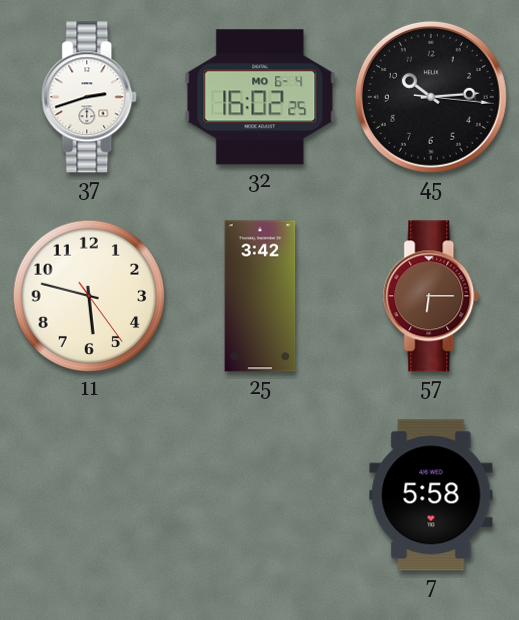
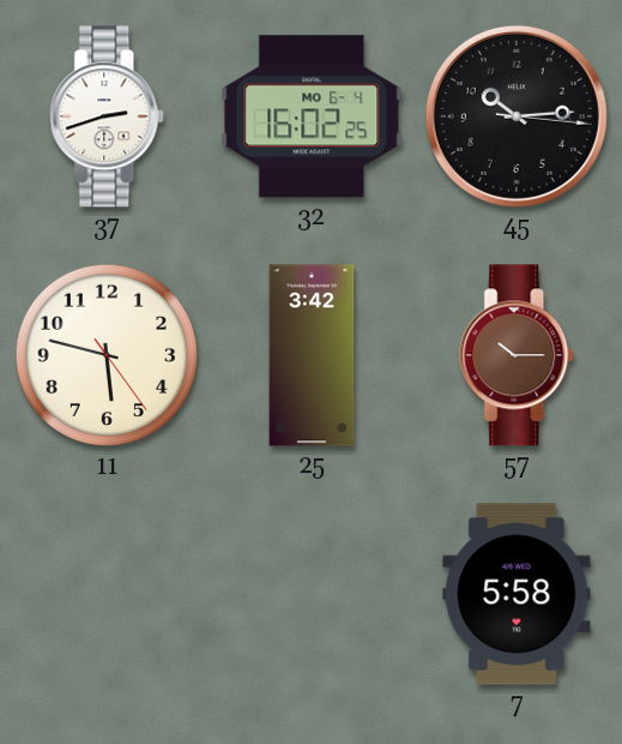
57: 6:15 -> 10:15 (518, 355)
